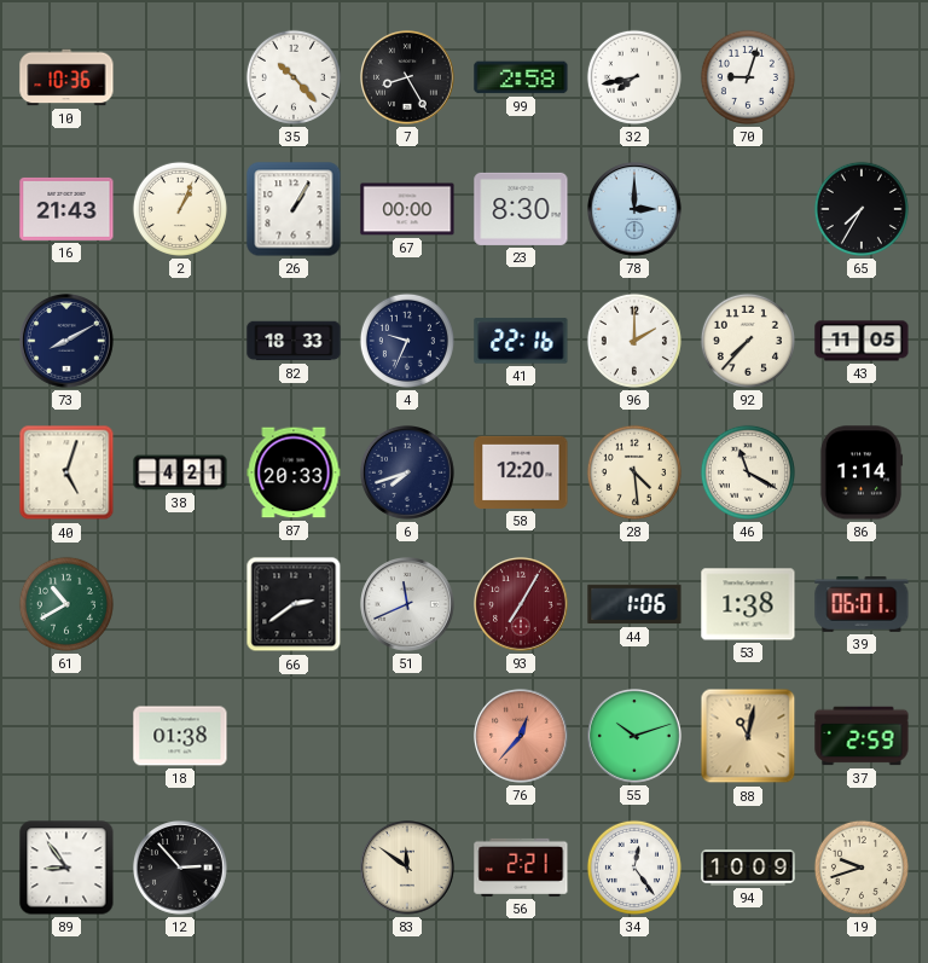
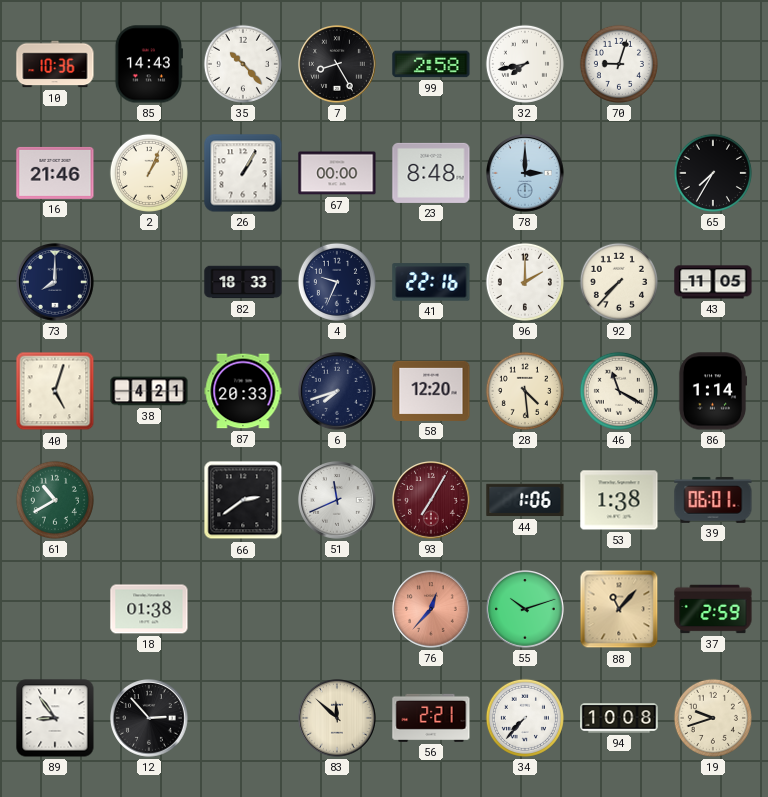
85: none -> 14:43 (149, 64)
16: 21:43 -> 21:46 (55, 173)
23: 8:30 -> 8:48 (431, 173)
73: 8:10 -> 8:00 (56, 283)
88: 11:02 -> 11:07 (619, 609)
83: 11:51 -> 11:52 (338, 719)
34: 12:24 -> 7:37 (525, 718)
94: 10:09 -> 10:08 (619, 718)
